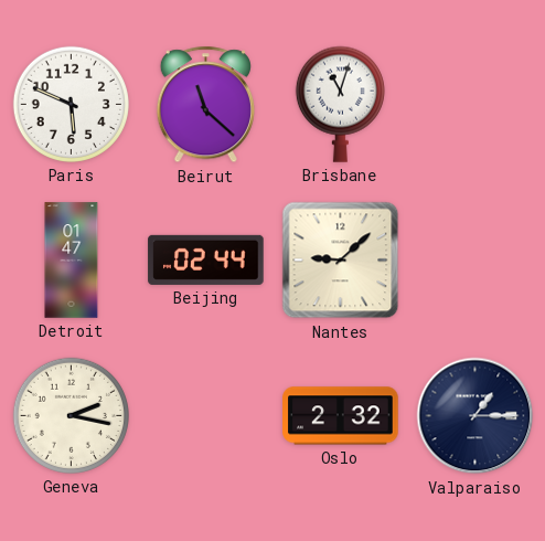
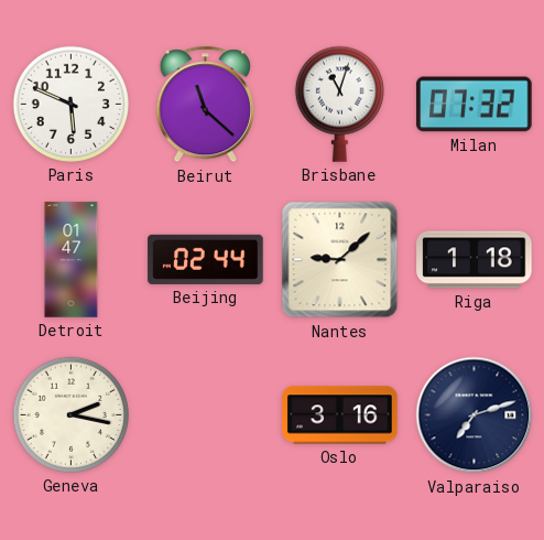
Milan: none -> 07:32 (475, 105)
Riga: none -> 1:18 (475, 260)
Oslo: 2:32 -> 3:16 (340, 415)
Valparaiso: 1:15 -> 7:12 (475, 415)
